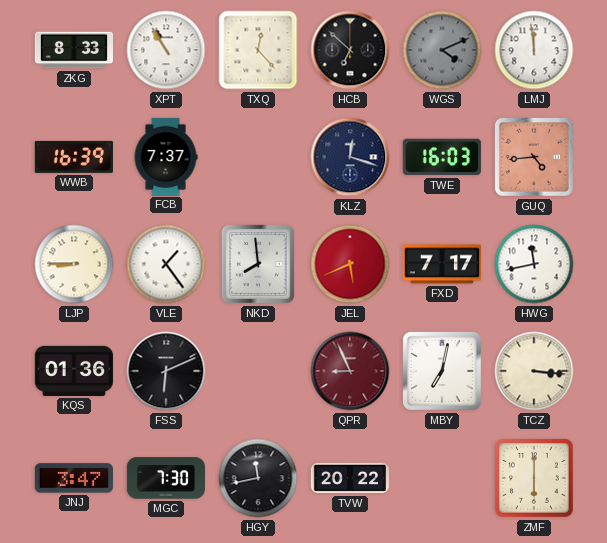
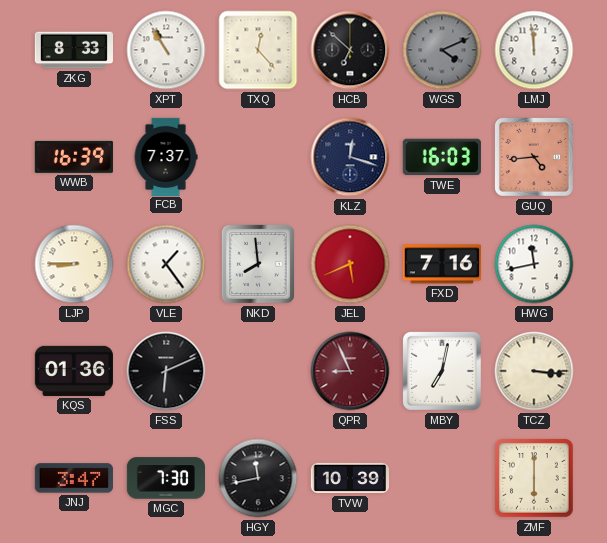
FXD: 7:17 -> 7:16 (441, 264)
TVW: 20:22 -> 10:39 (349, 478)
